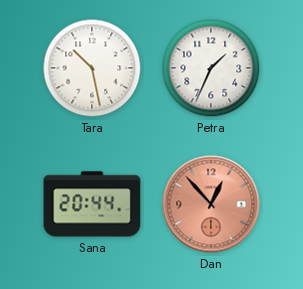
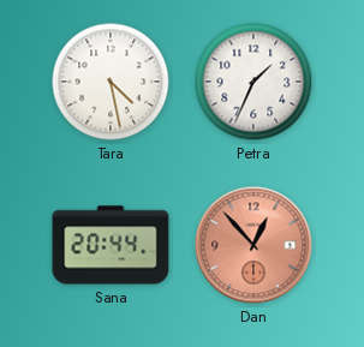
Tara: 10:28 -> 4:28 (111, 82)
